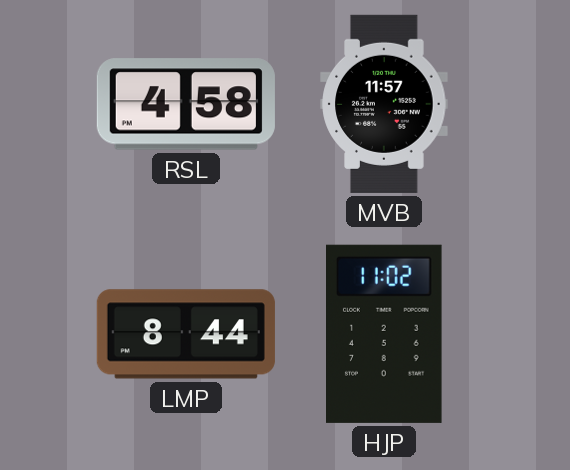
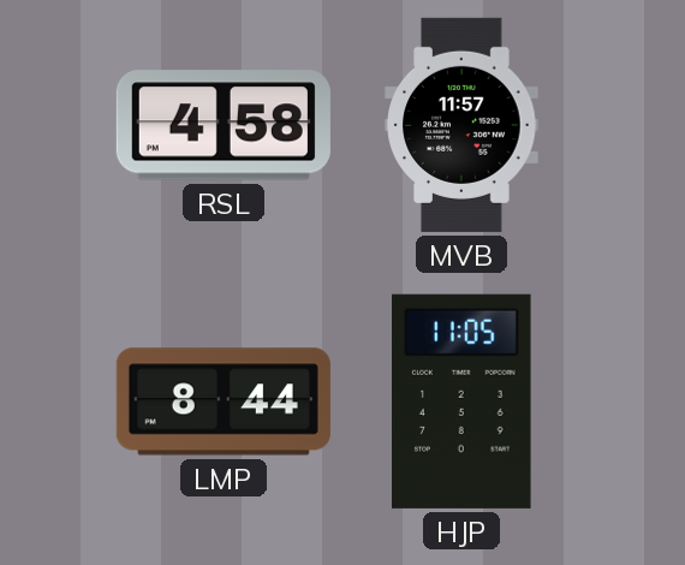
HJP: 11:02 -> 11:05 (463, 402)
